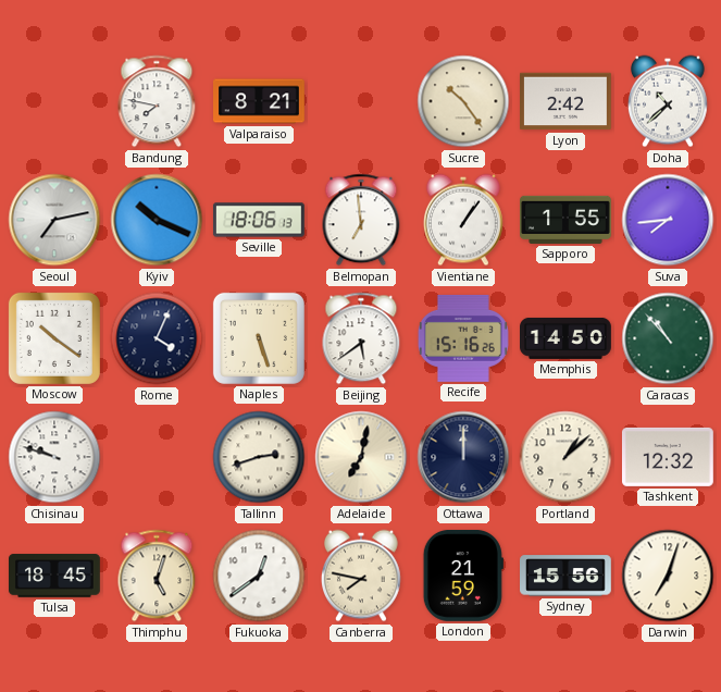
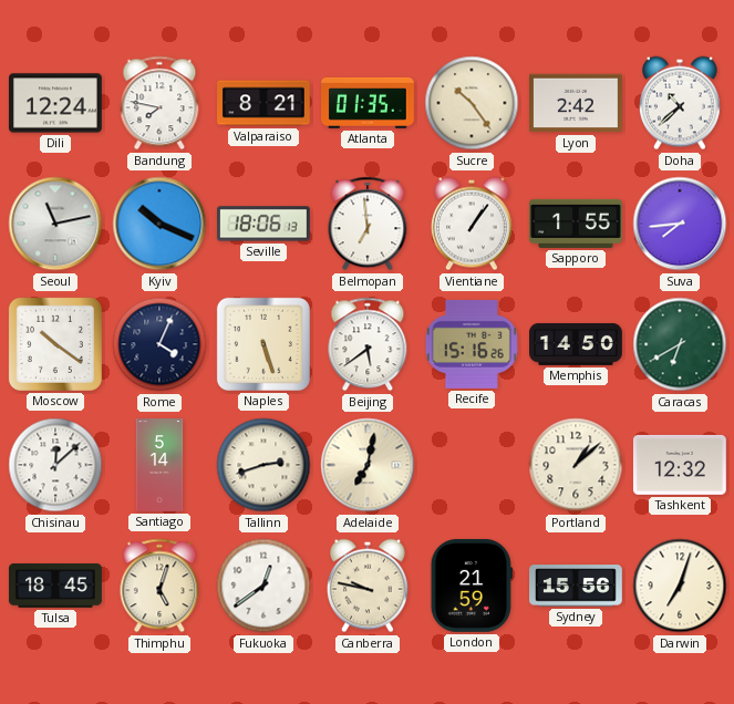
Dili: none -> 12:24 (56, 103)
Atlanta: none -> 01:35 (369, 103)
Seoul: 7:13 -> 11:13 (55, 224)
Caracas: 10:53 -> 6:40 (680, 344)
Chisinau: 9:48 -> 12:08 (55, 465)
Santiago: none -> 5:14 (159, 465)
Ottawa: 12:00 -> none (463, 457)
Canberra: 7:47 -> 9:47 (368, 586)
